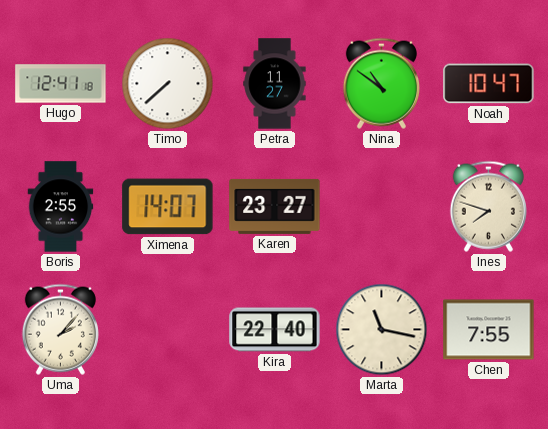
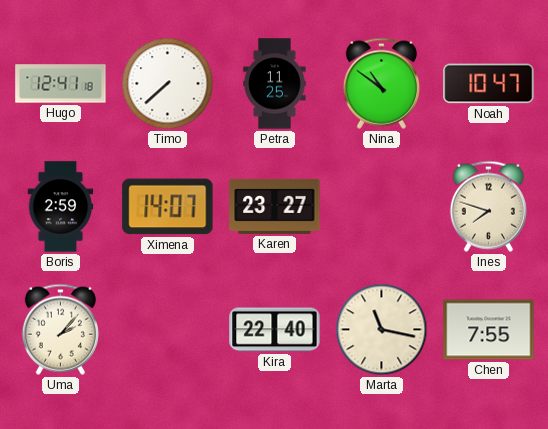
Petra: 11:27 -> 11:25 (275, 84)
Boris: 2:55 -> 2:59 (61, 207)
